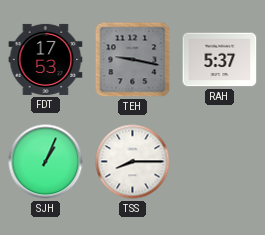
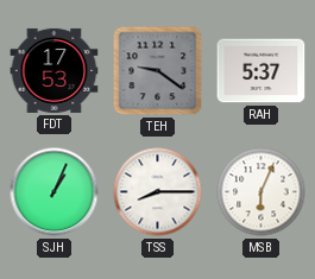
TEH: 9:17 -> 9:21 (158, 71)
MSB: none -> 6:04 (262, 192)
